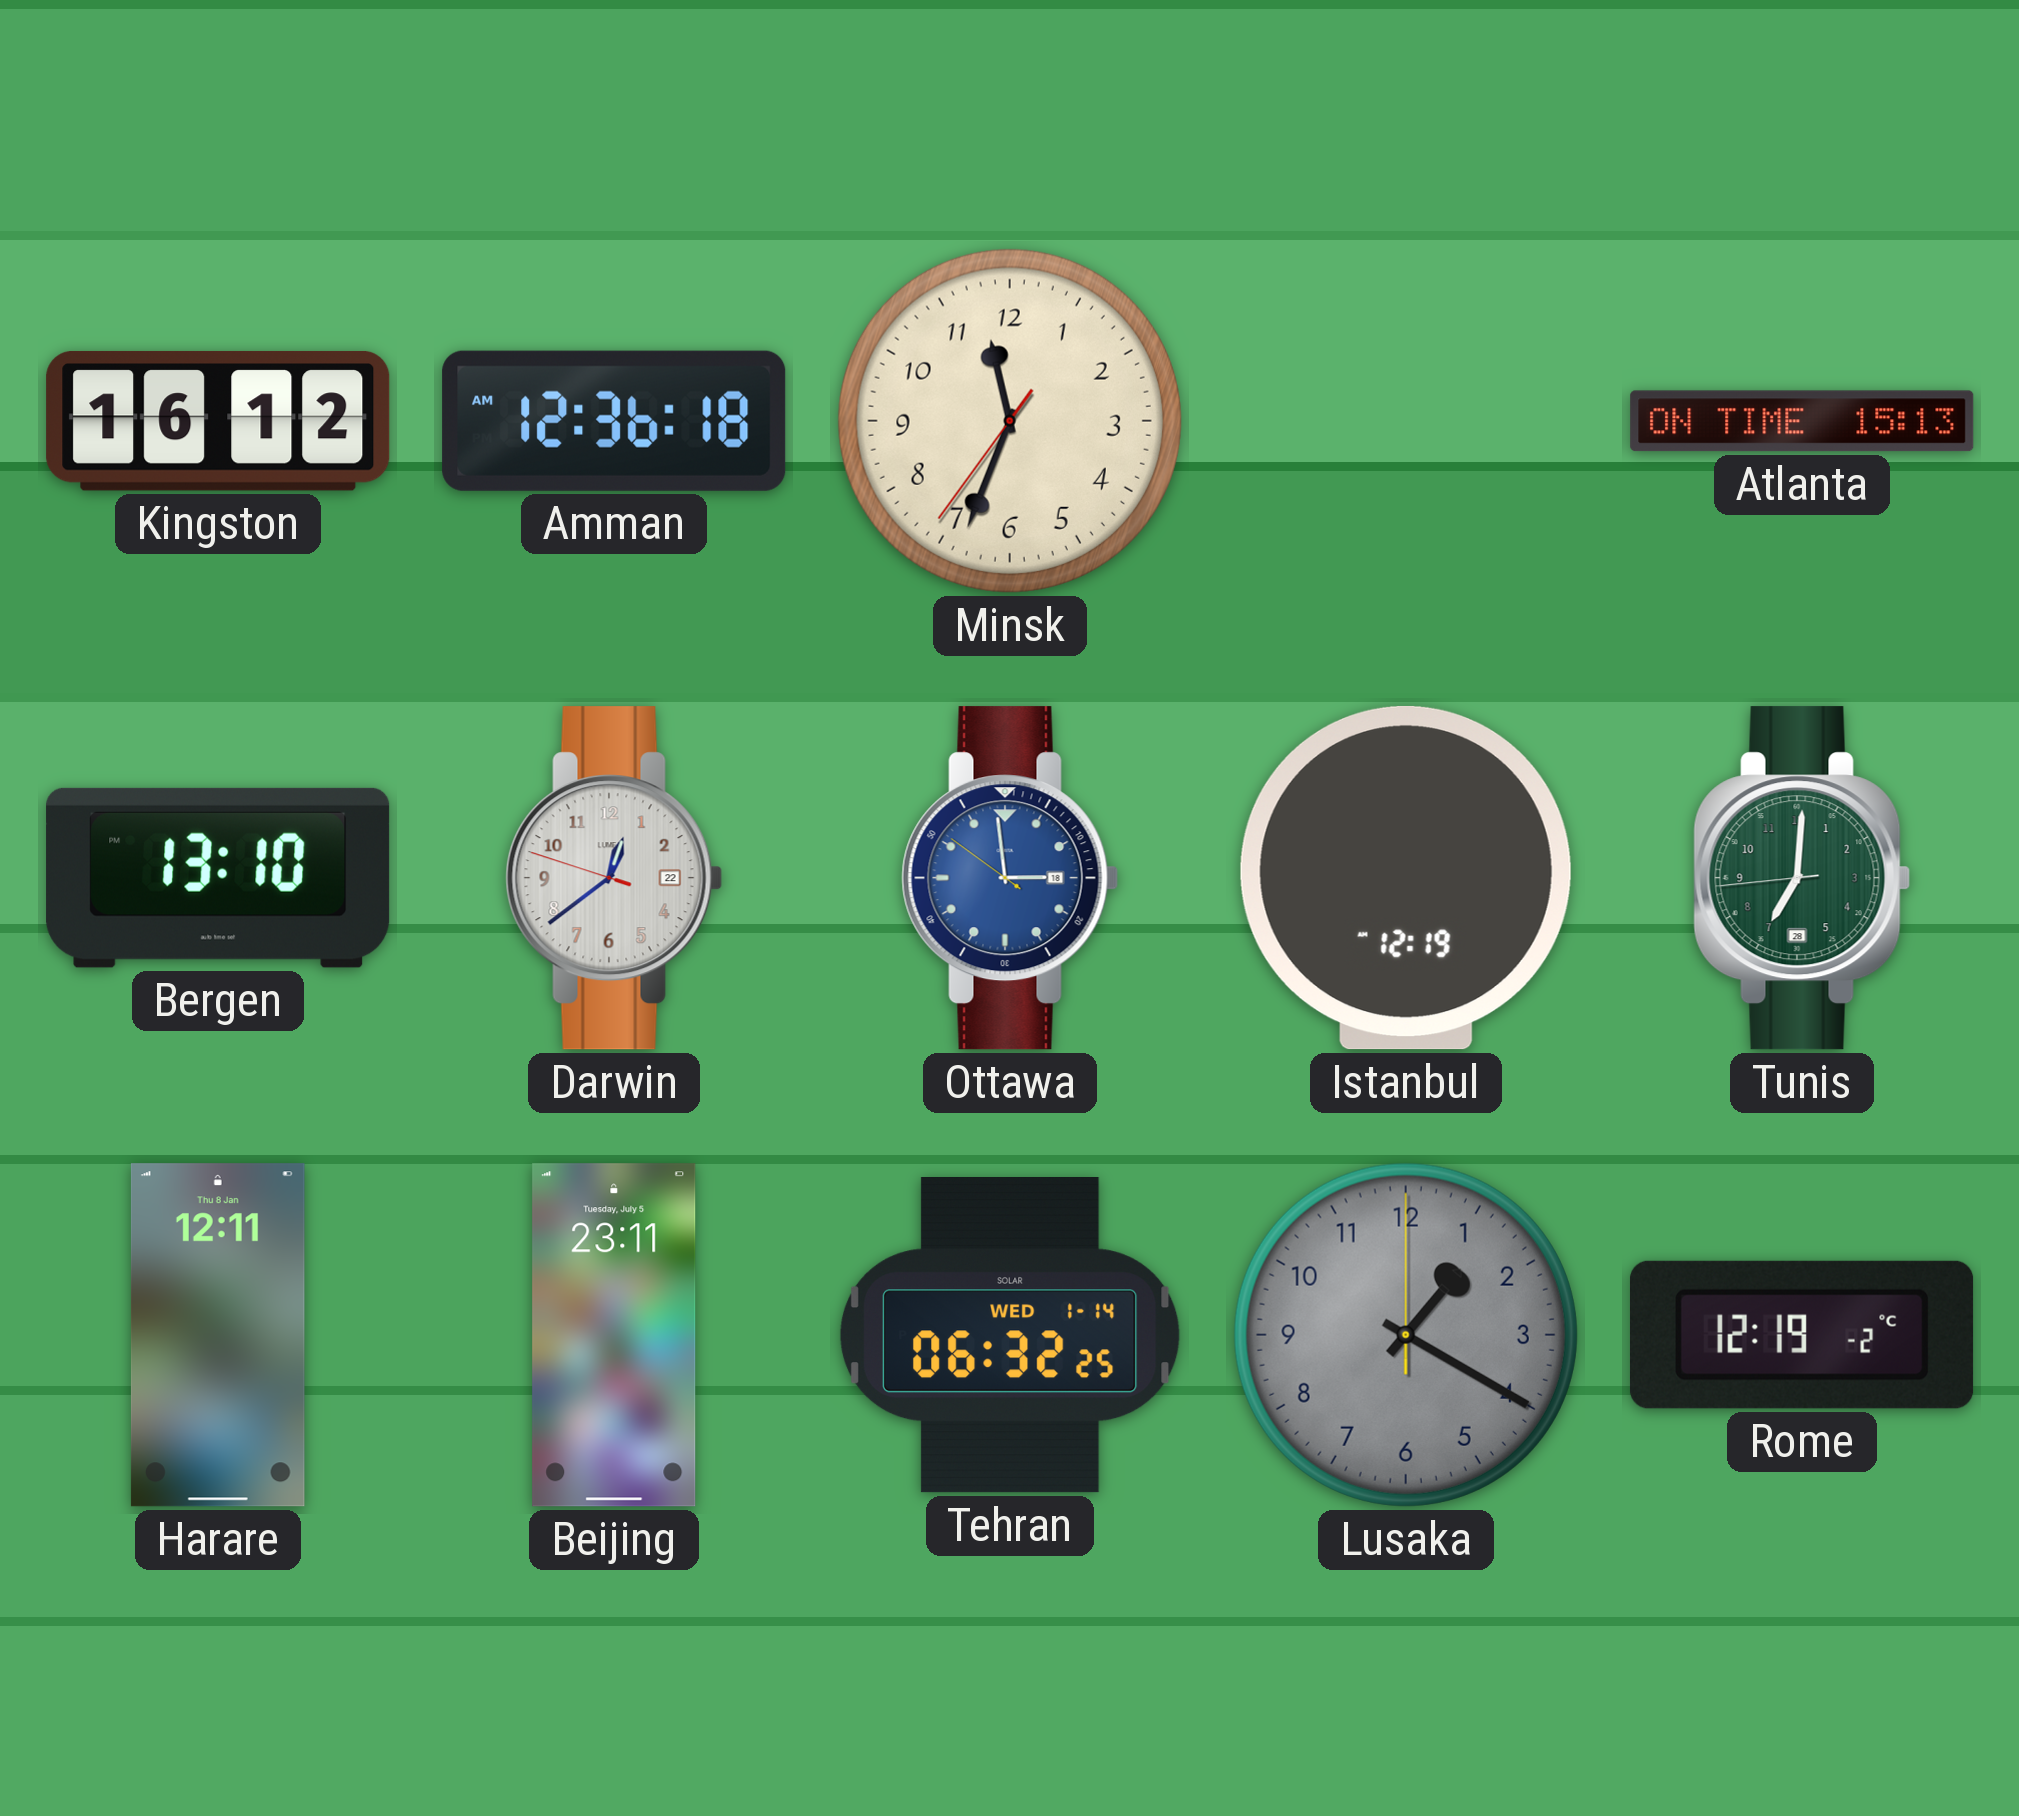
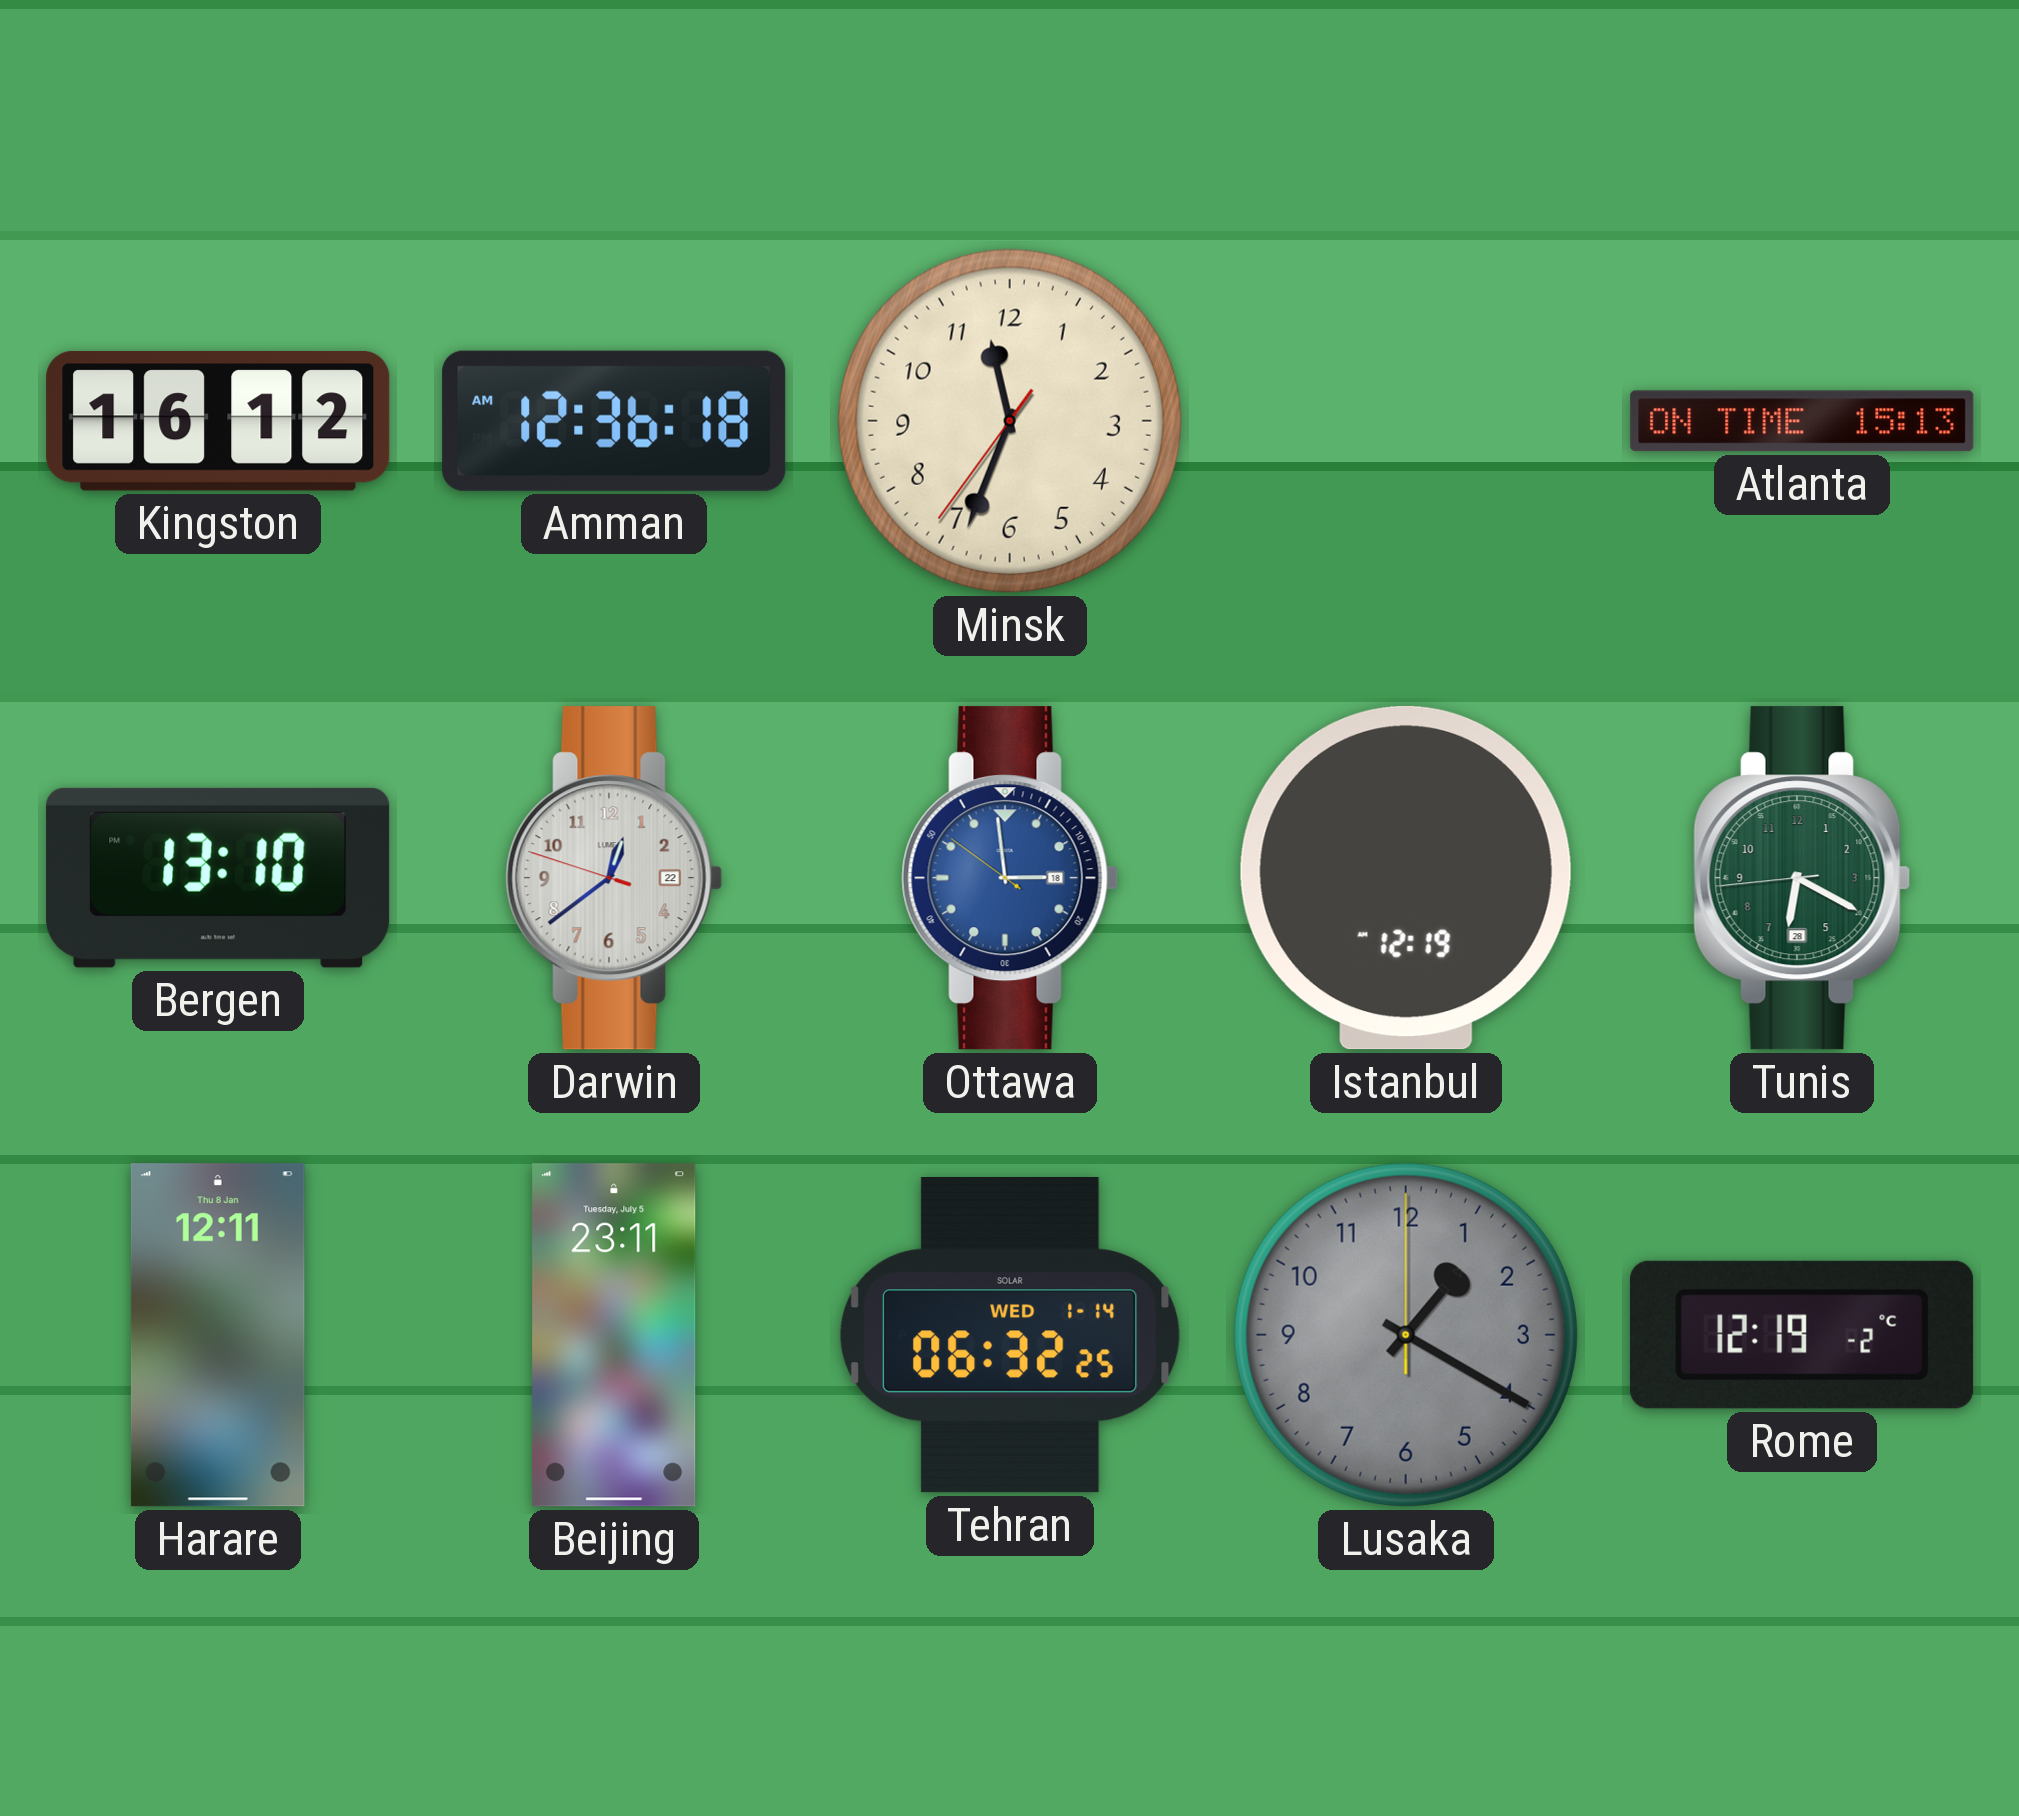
Tunis: 7:00 -> 6:19 (1802, 878)
